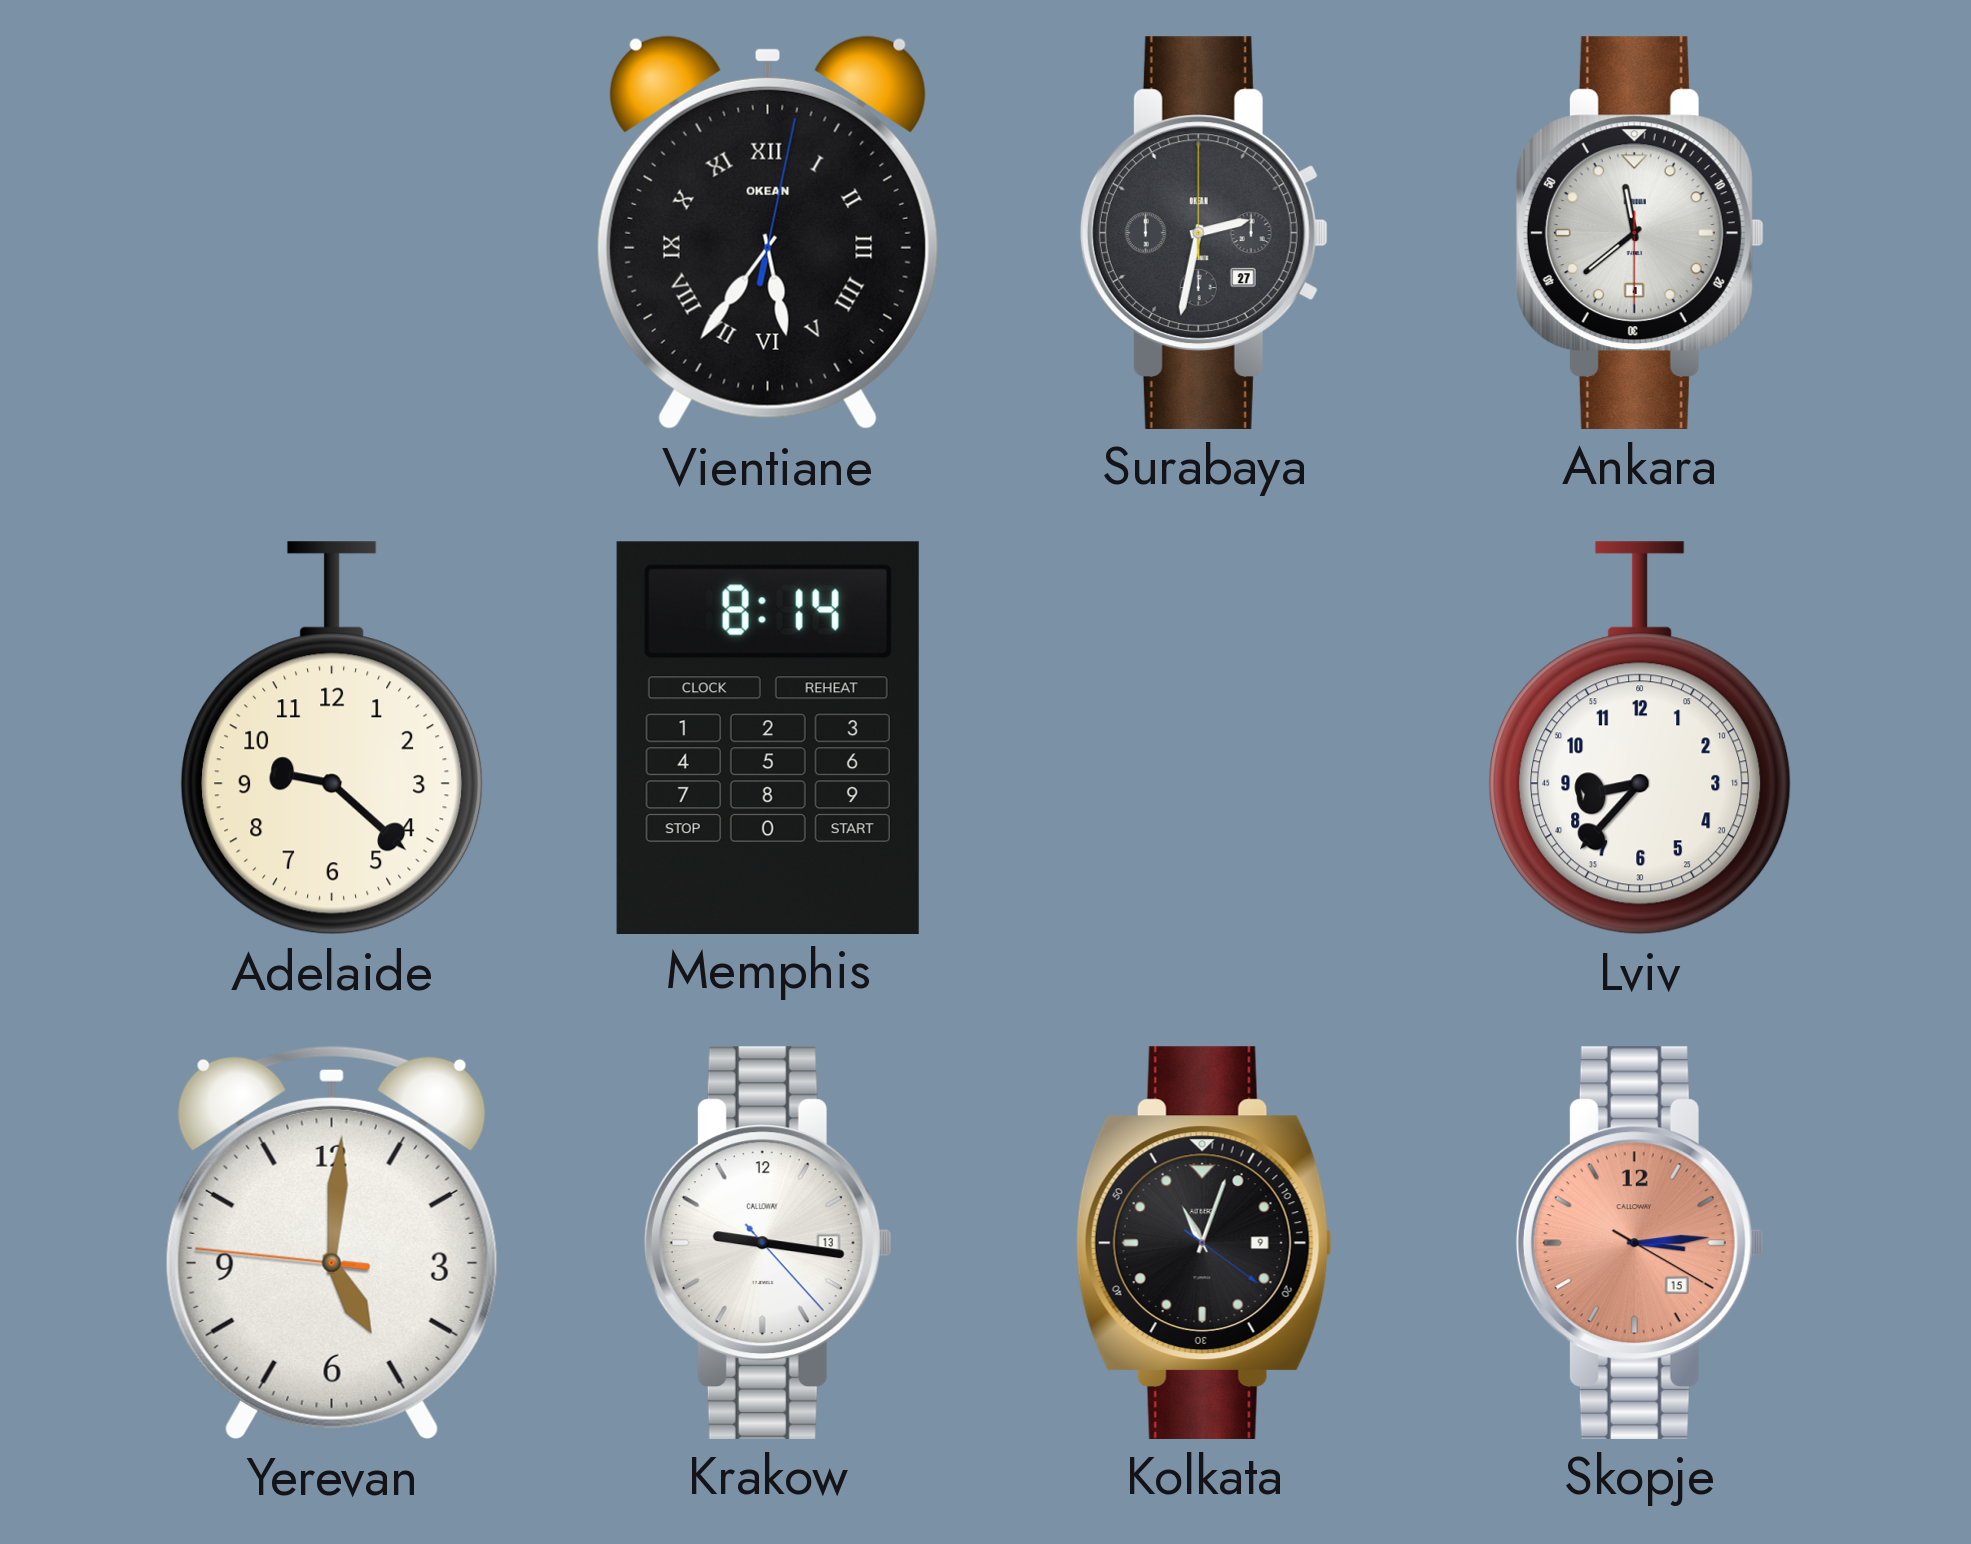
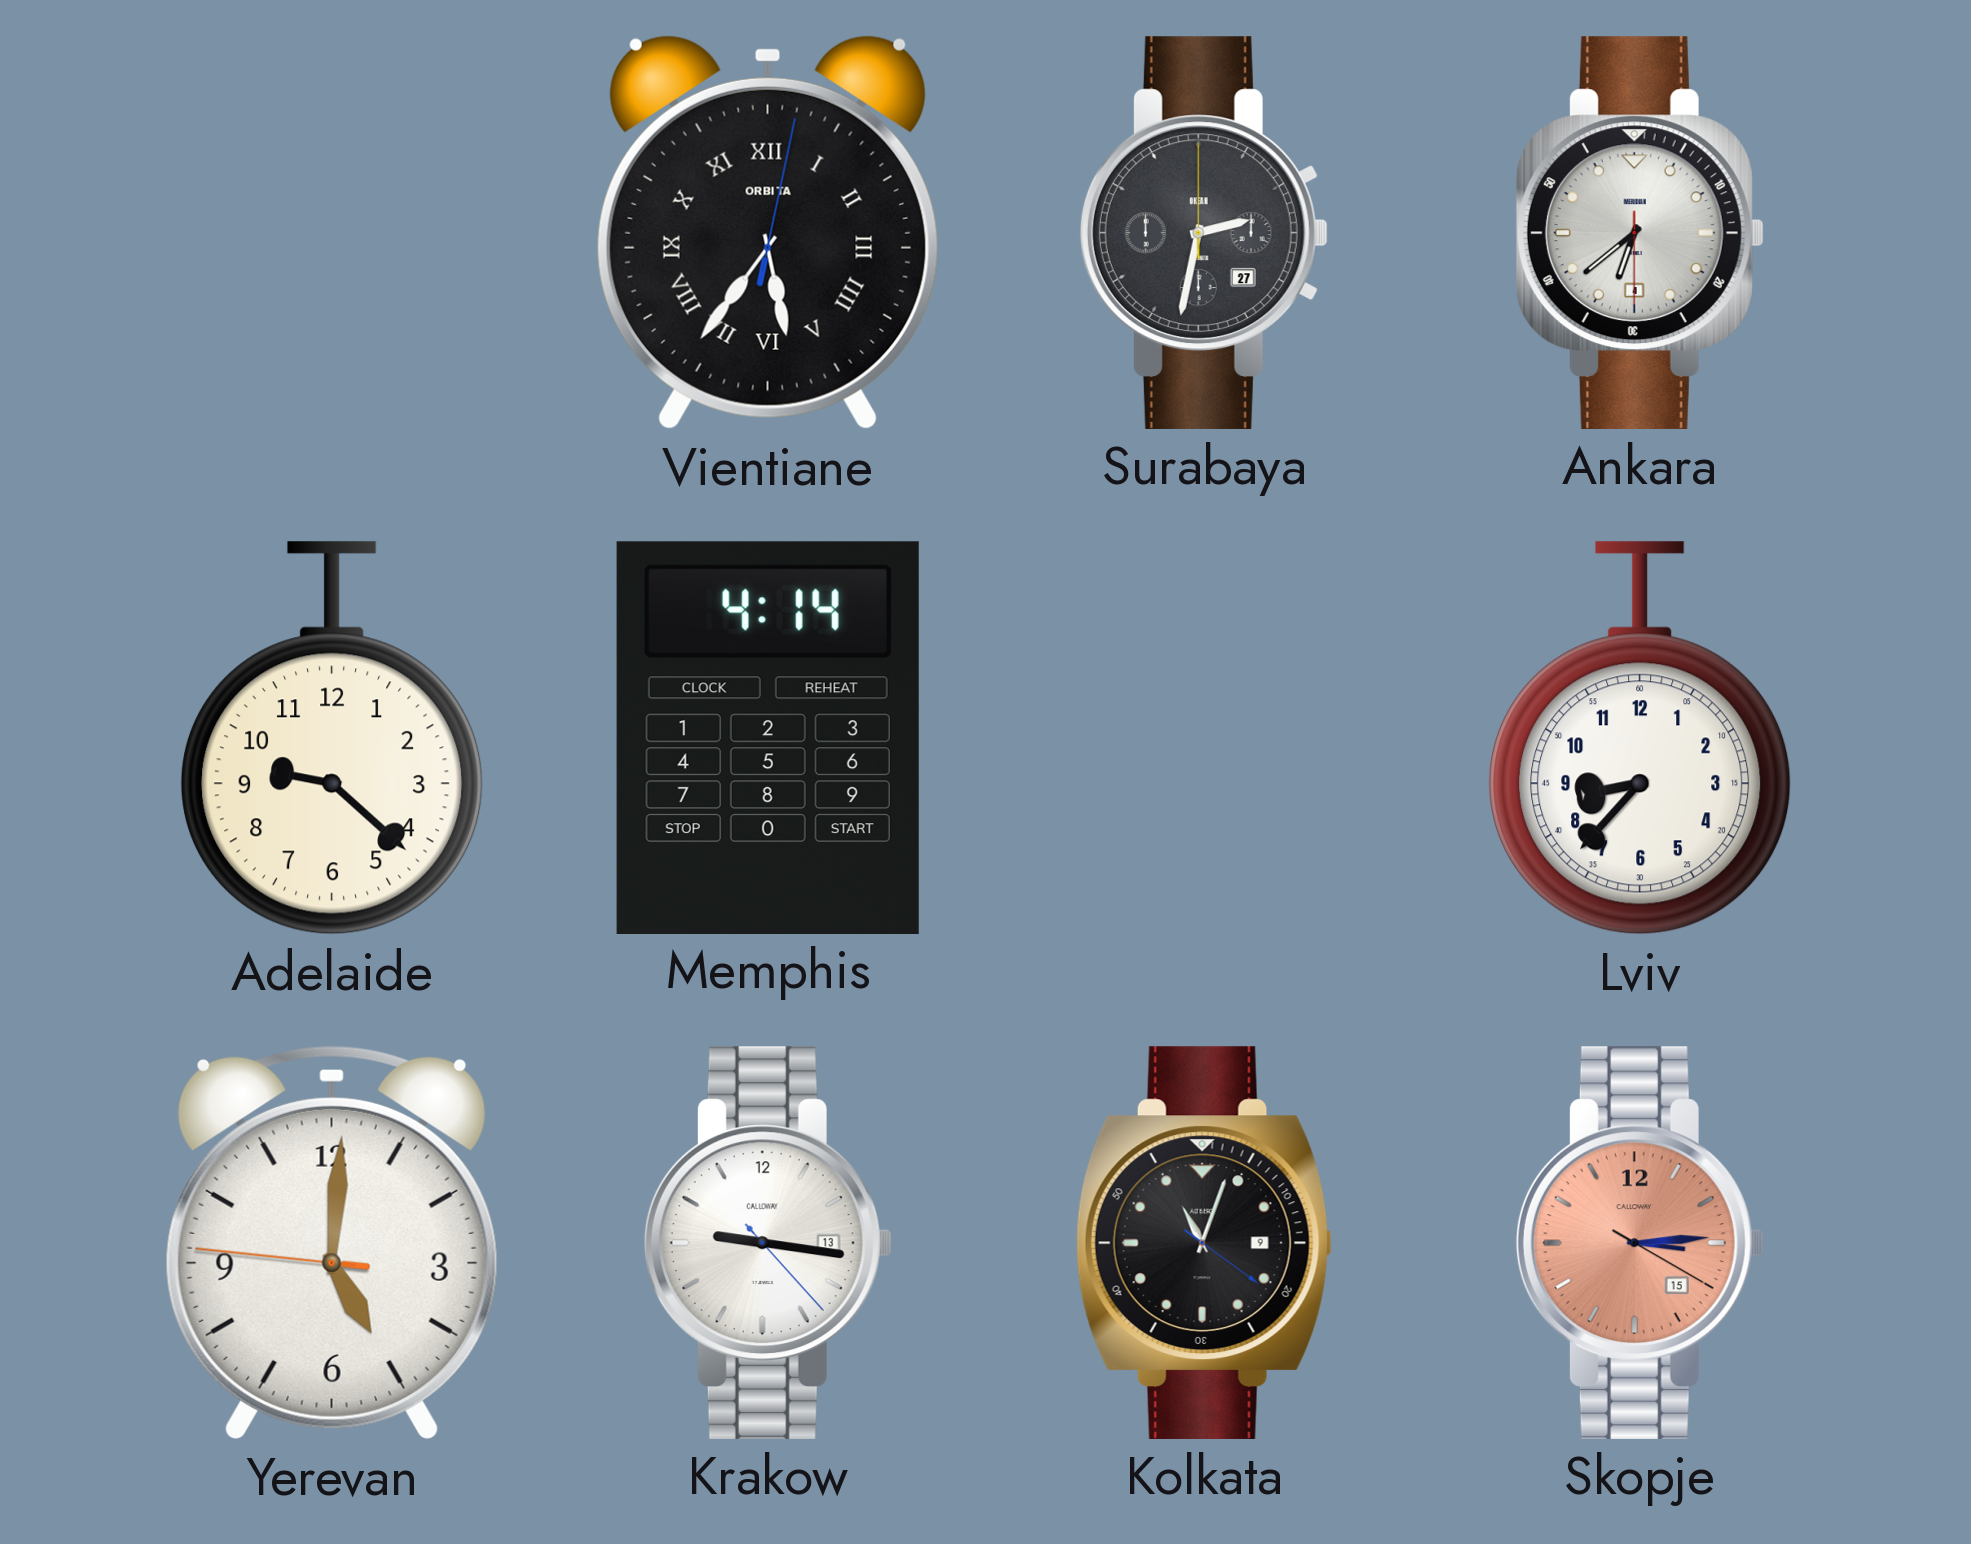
Vientiane brand: OKEAN -> ORBITA (768, 233)
Ankara: 11:38 -> 6:38 (1640, 233)
Memphis: 8:14 -> 4:14 (768, 737)
